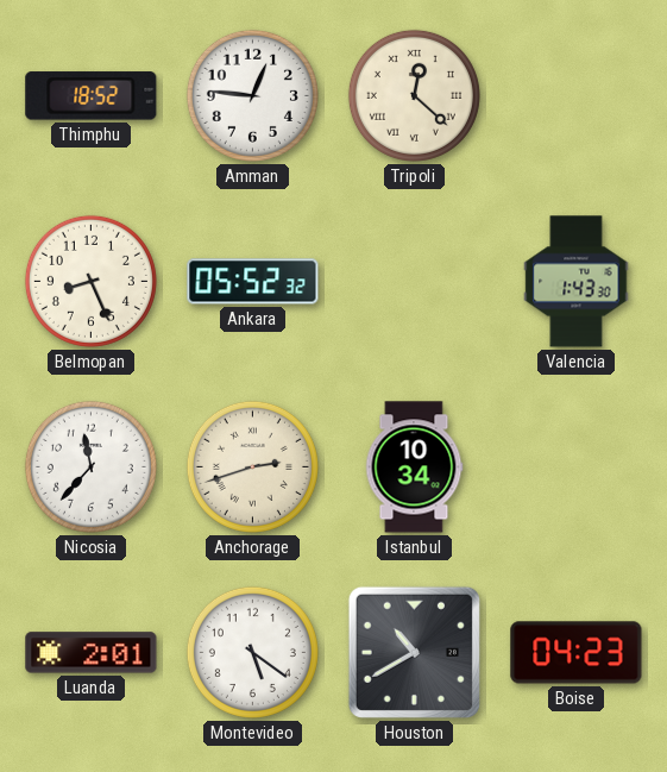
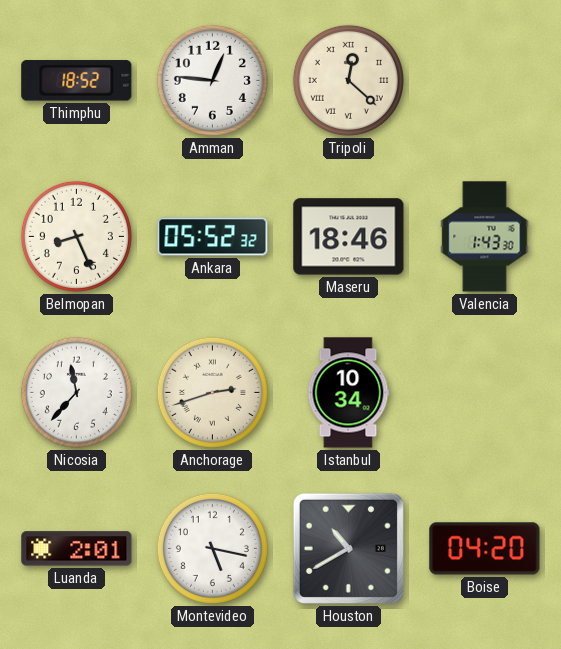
Maseru: none -> 18:46 (349, 237)
Montevideo: 5:21 -> 5:17 (212, 548)
Boise: 04:23 -> 04:20 (485, 549)
